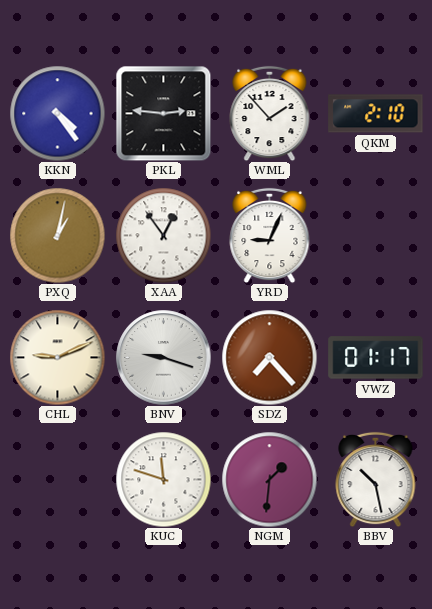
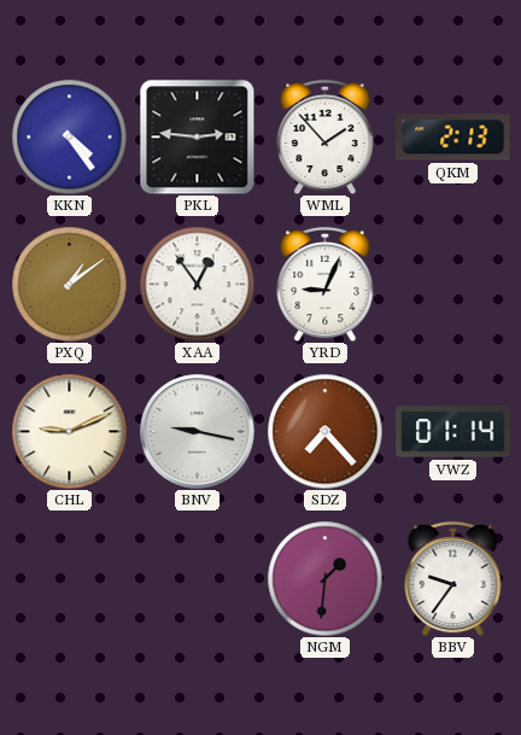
QKM: 2:10 -> 2:13 (453, 138)
PXQ: 1:02 -> 1:09 (69, 284)
BNV: 9:18 -> 9:17 (198, 432)
VWZ: 01:17 -> 01:14 (453, 432)
KUC: 11:48 -> none (163, 479)
BBV: 10:28 -> 9:36 (453, 578)
